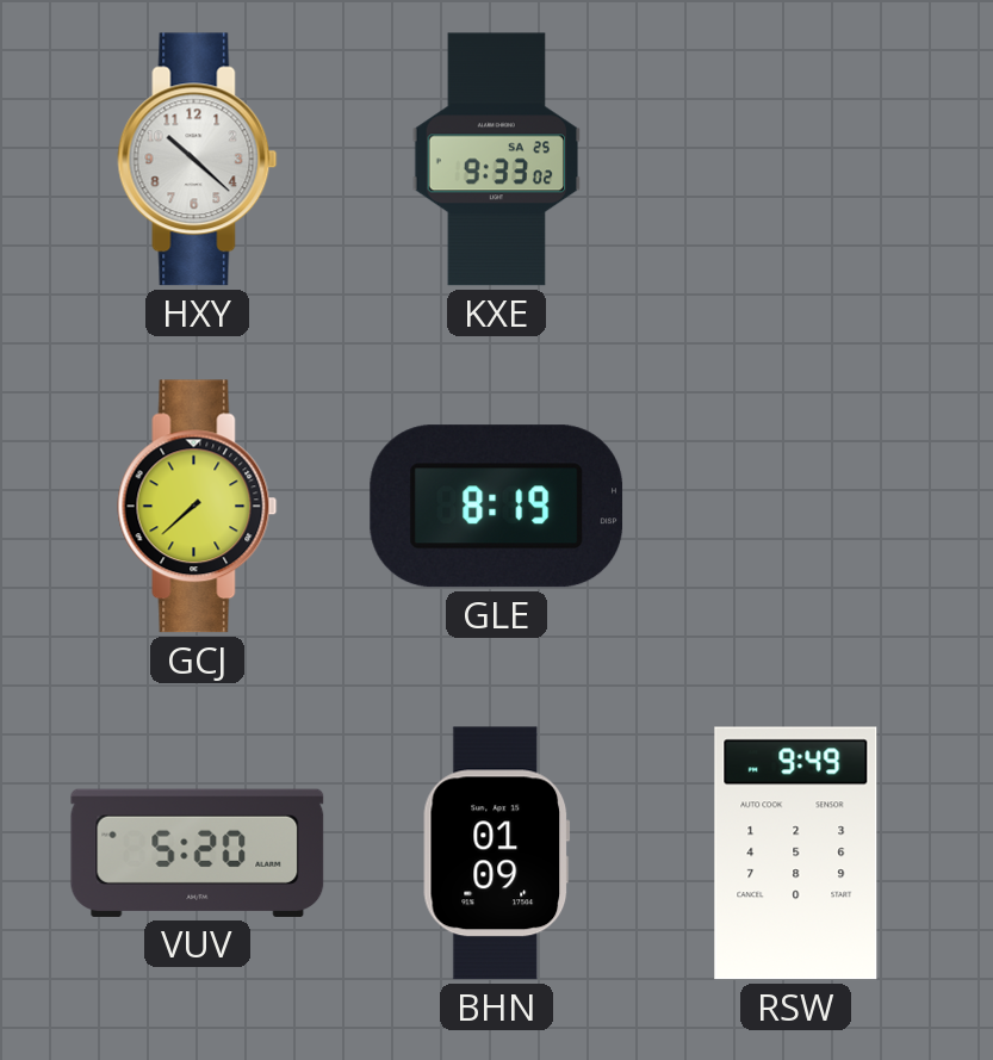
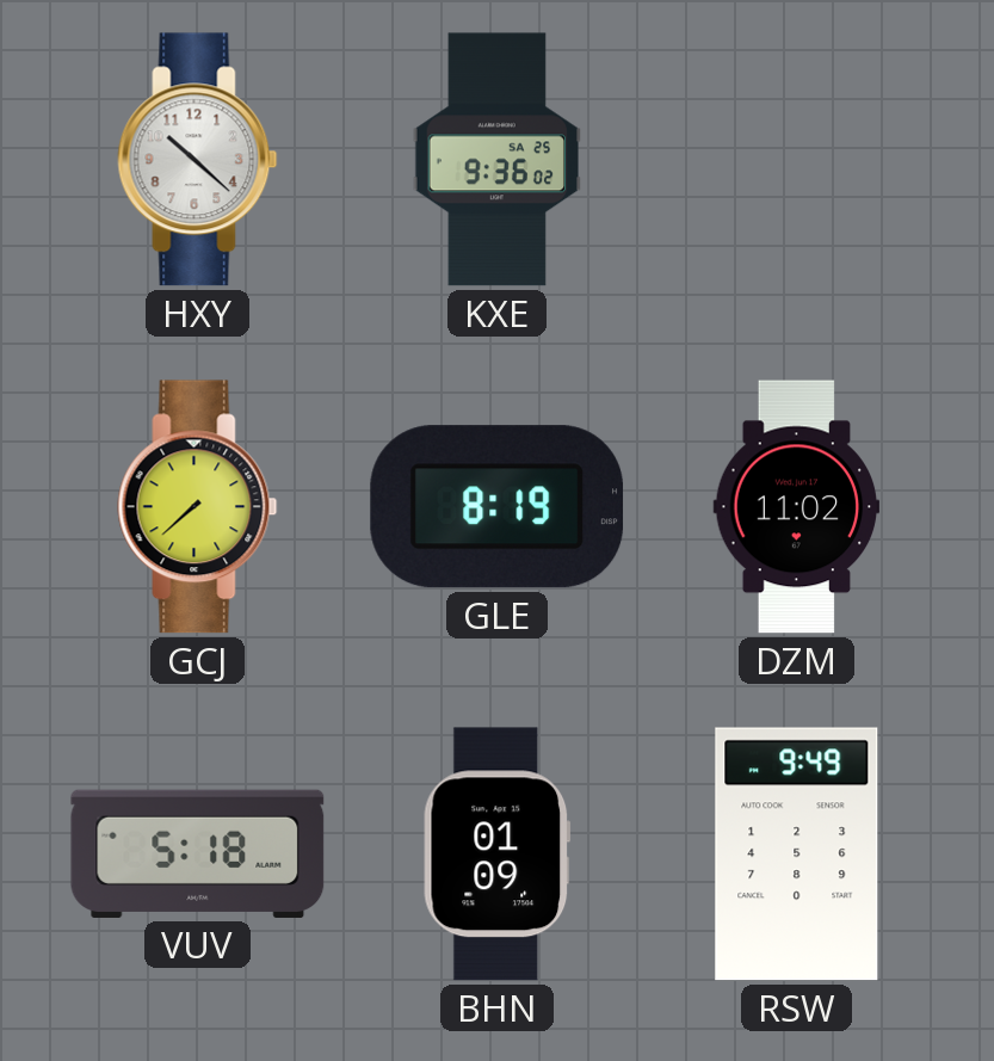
KXE: 9:33 -> 9:36 (498, 160)
DZM: none -> 11:02 (797, 507)
VUV: 5:20 -> 5:18 (198, 853)
